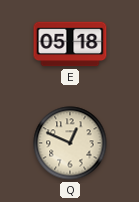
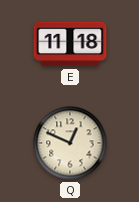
E: 05:18 -> 11:18 (70, 44)
